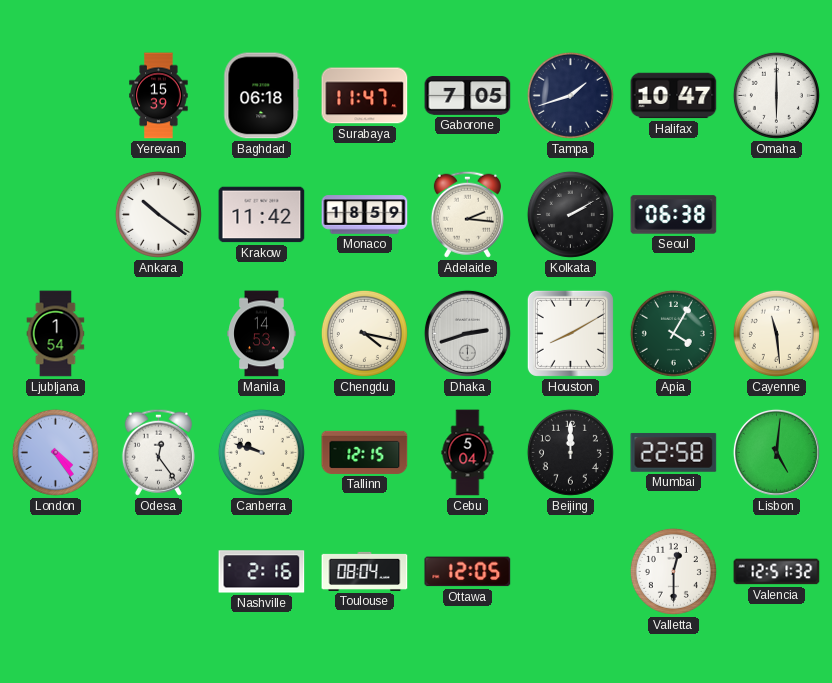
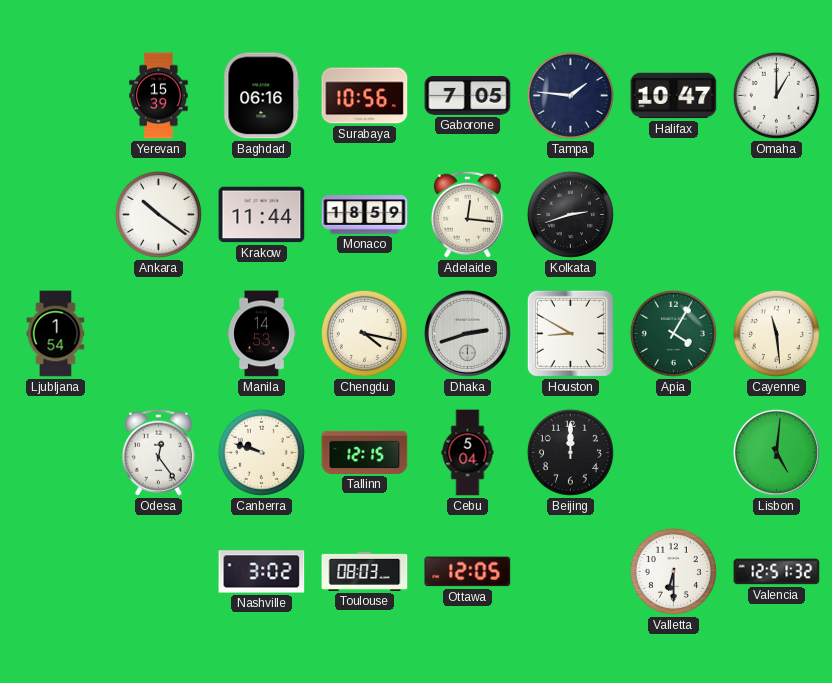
Baghdad: 06:18 -> 06:16 (262, 96)
Surabaya: 11:47 -> 10:56 (365, 96)
Tampa: 1:42 -> 1:46 (570, 95)
Omaha: 6:00 -> 1:00 (776, 95)
Krakow: 11:42 -> 11:44 (262, 215)
Adelaide: 2:16 -> 12:16 (467, 214)
Kolkata: 2:10 -> 2:42 (570, 214)
Seoul: 06:38 -> none (674, 215)
Houston: 8:10 -> 8:50 (570, 333)
London: 4:24 -> none (55, 452)
Mumbai: 22:58 -> none (674, 452)
Nashville: 2:16 -> 3:02 (262, 572)
Toulouse: 08:04 -> 08:03 (365, 571)
Valletta: 12:30 -> 6:30 (673, 571)
